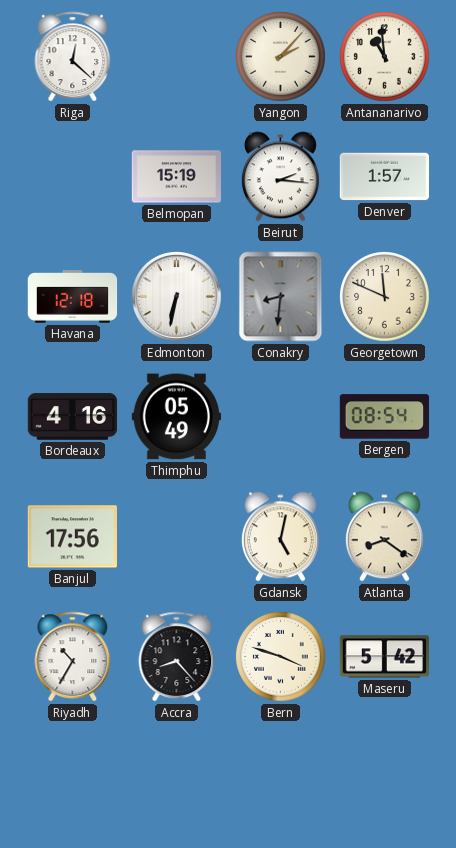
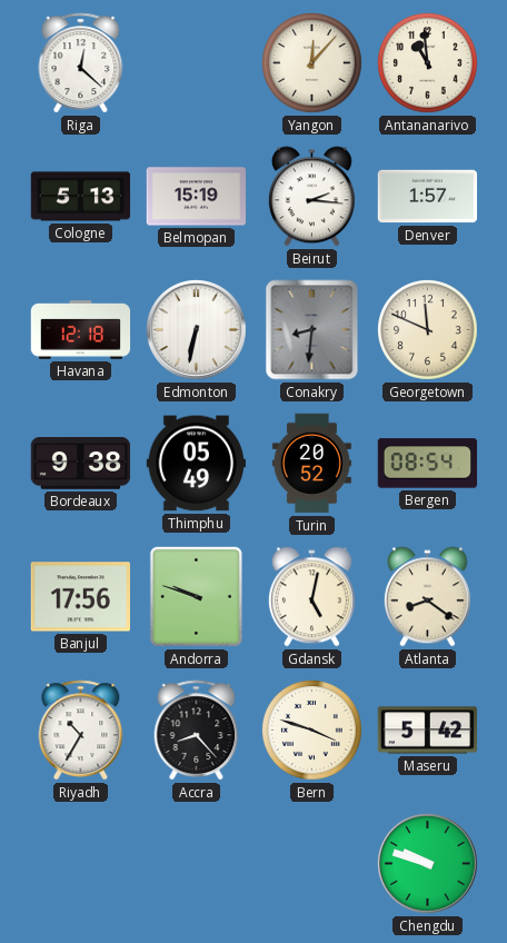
Yangon: 2:07 -> 12:07 (312, 63)
Cologne: none -> 5:13 (81, 197)
Bordeaux: 4:16 -> 9:38 (81, 464)
Turin: none -> 20:52 (311, 464)
Andorra: none -> 9:48 (196, 596)
Chengdu: none -> 9:48 (428, 864)
